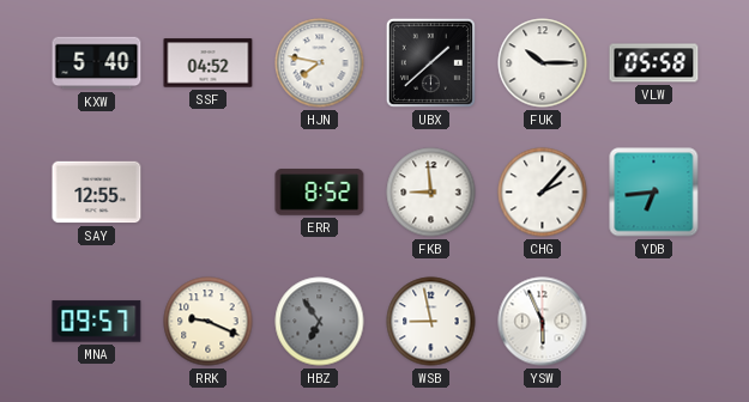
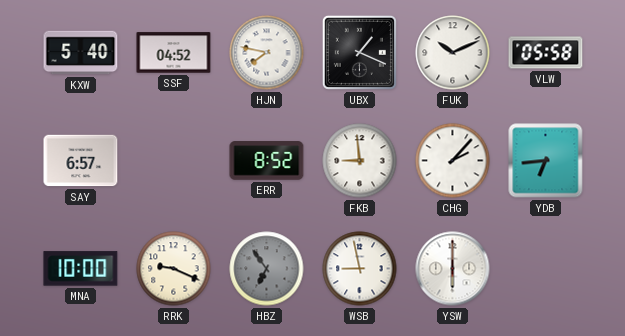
UBX: 1:38 -> 1:19 (359, 52)
FUK: 10:15 -> 10:11 (453, 53)
SAY: 12:55 -> 6:57 (81, 161)
MNA: 09:57 -> 10:00 (81, 269)
YSW: 5:56 -> 6:00 (453, 269)
